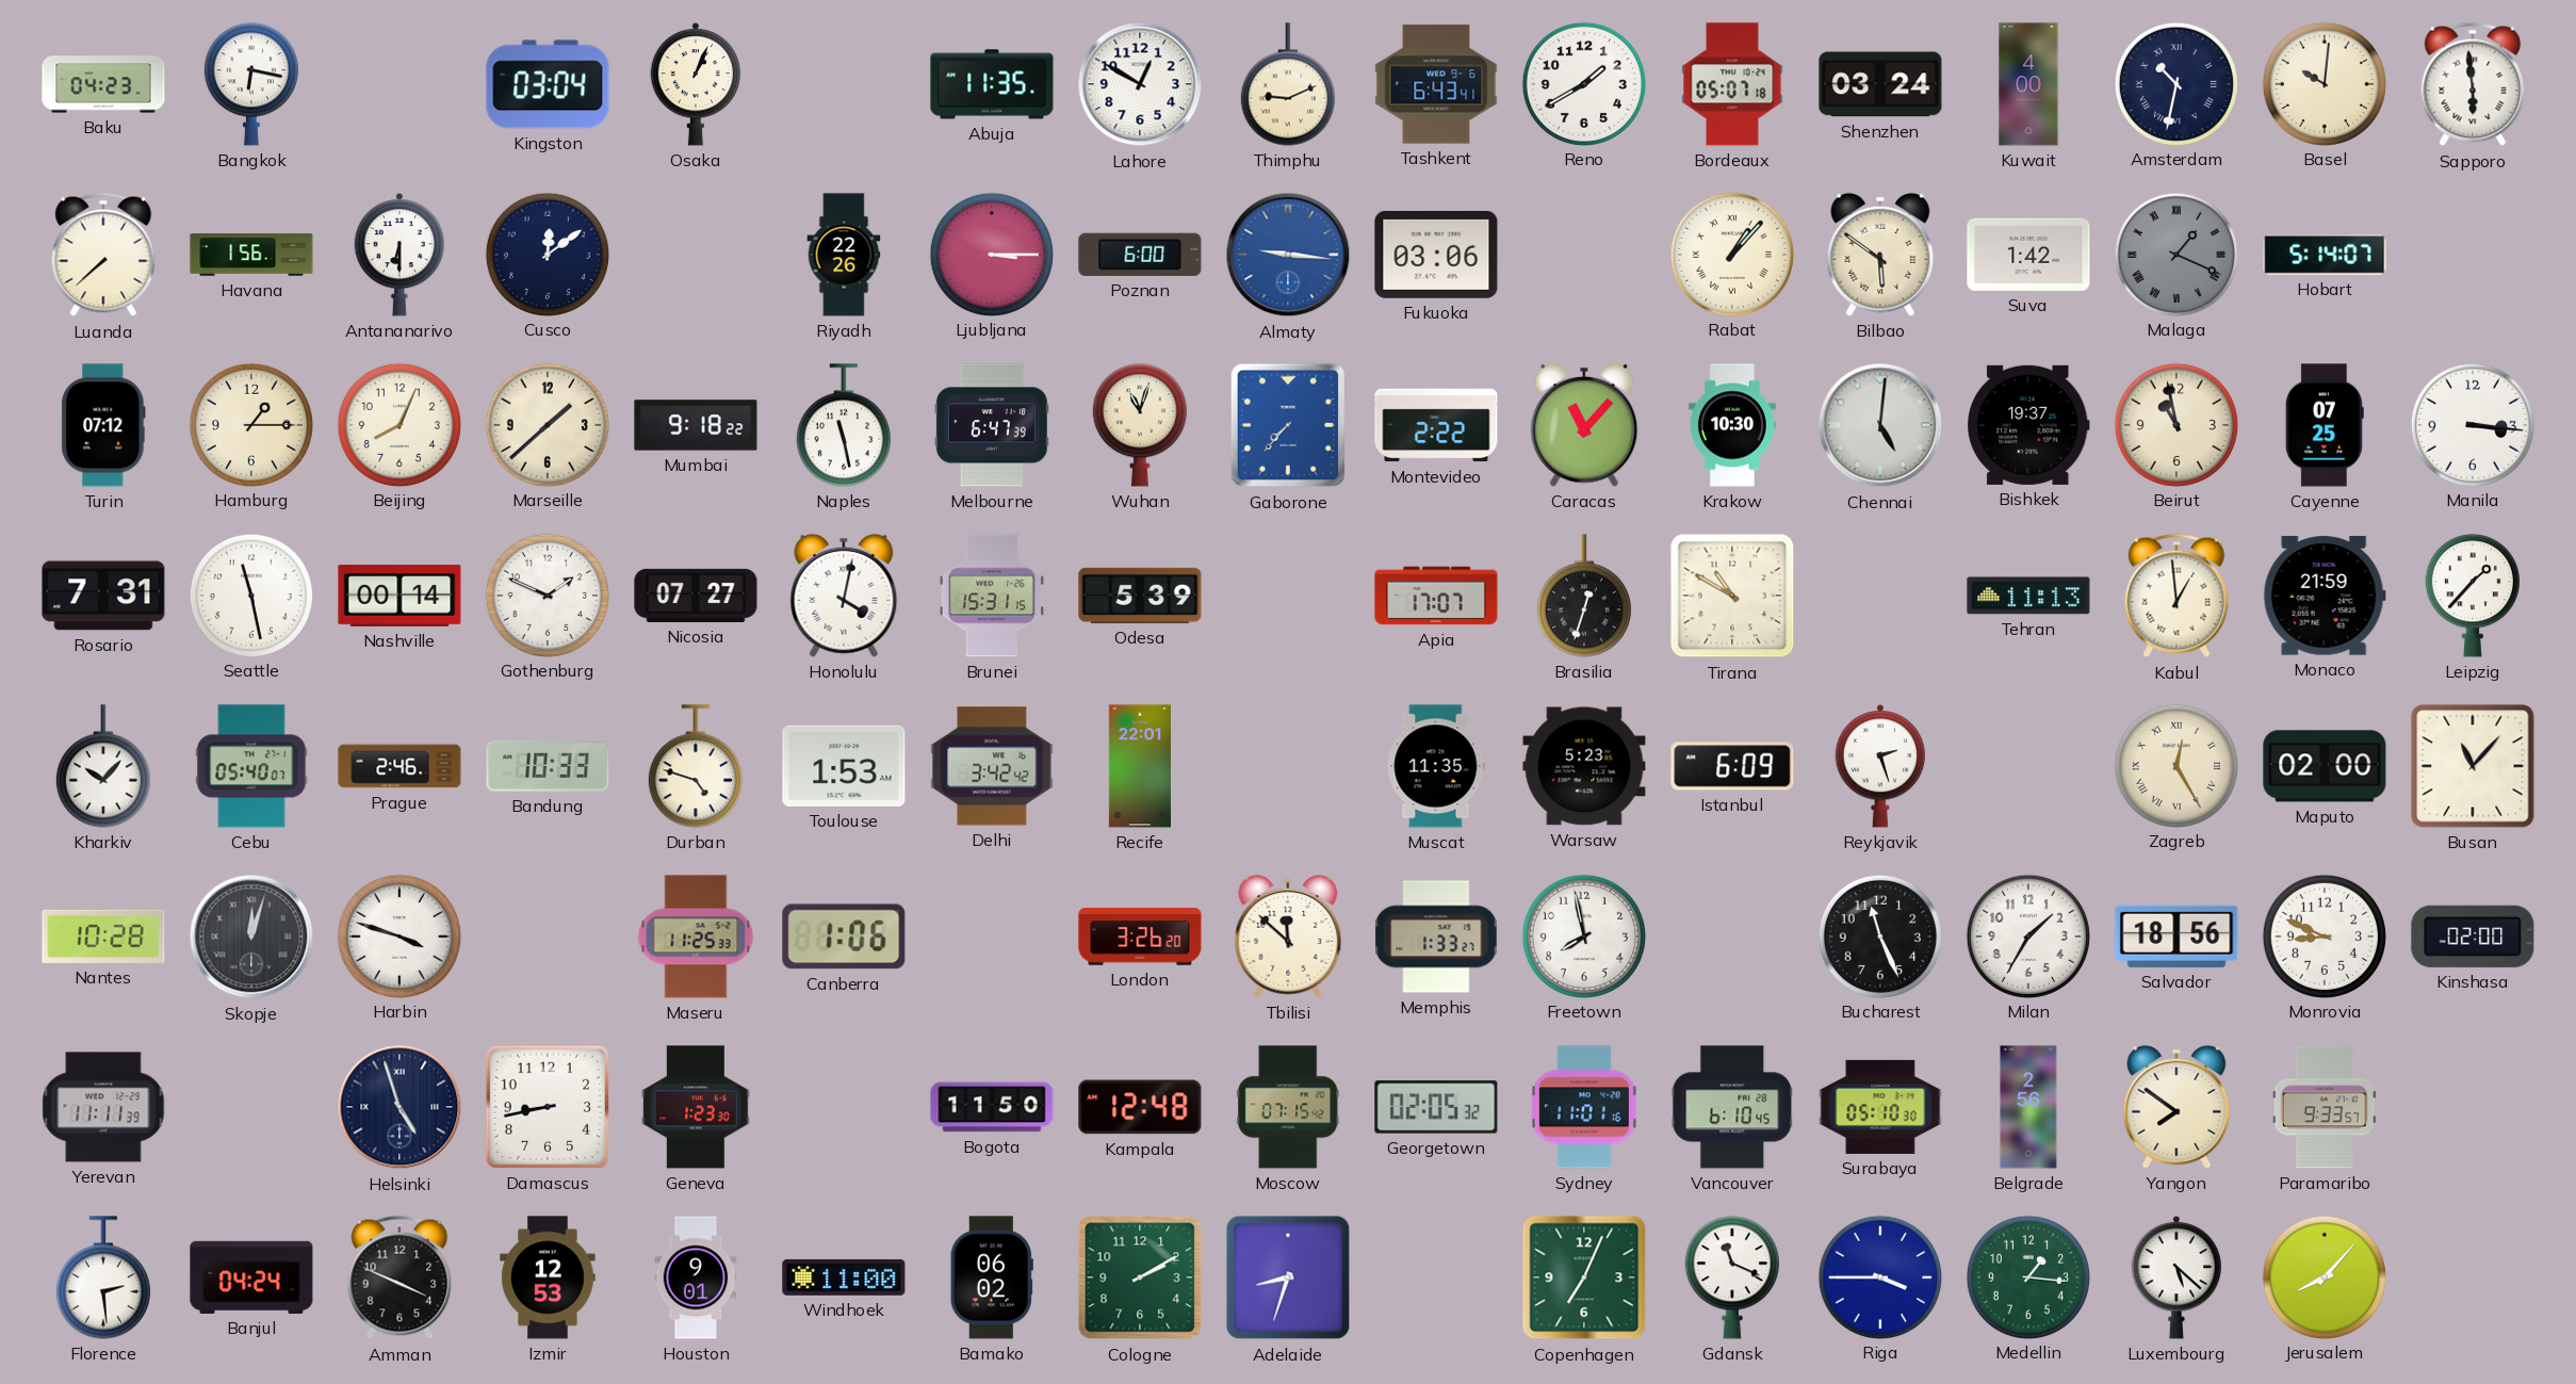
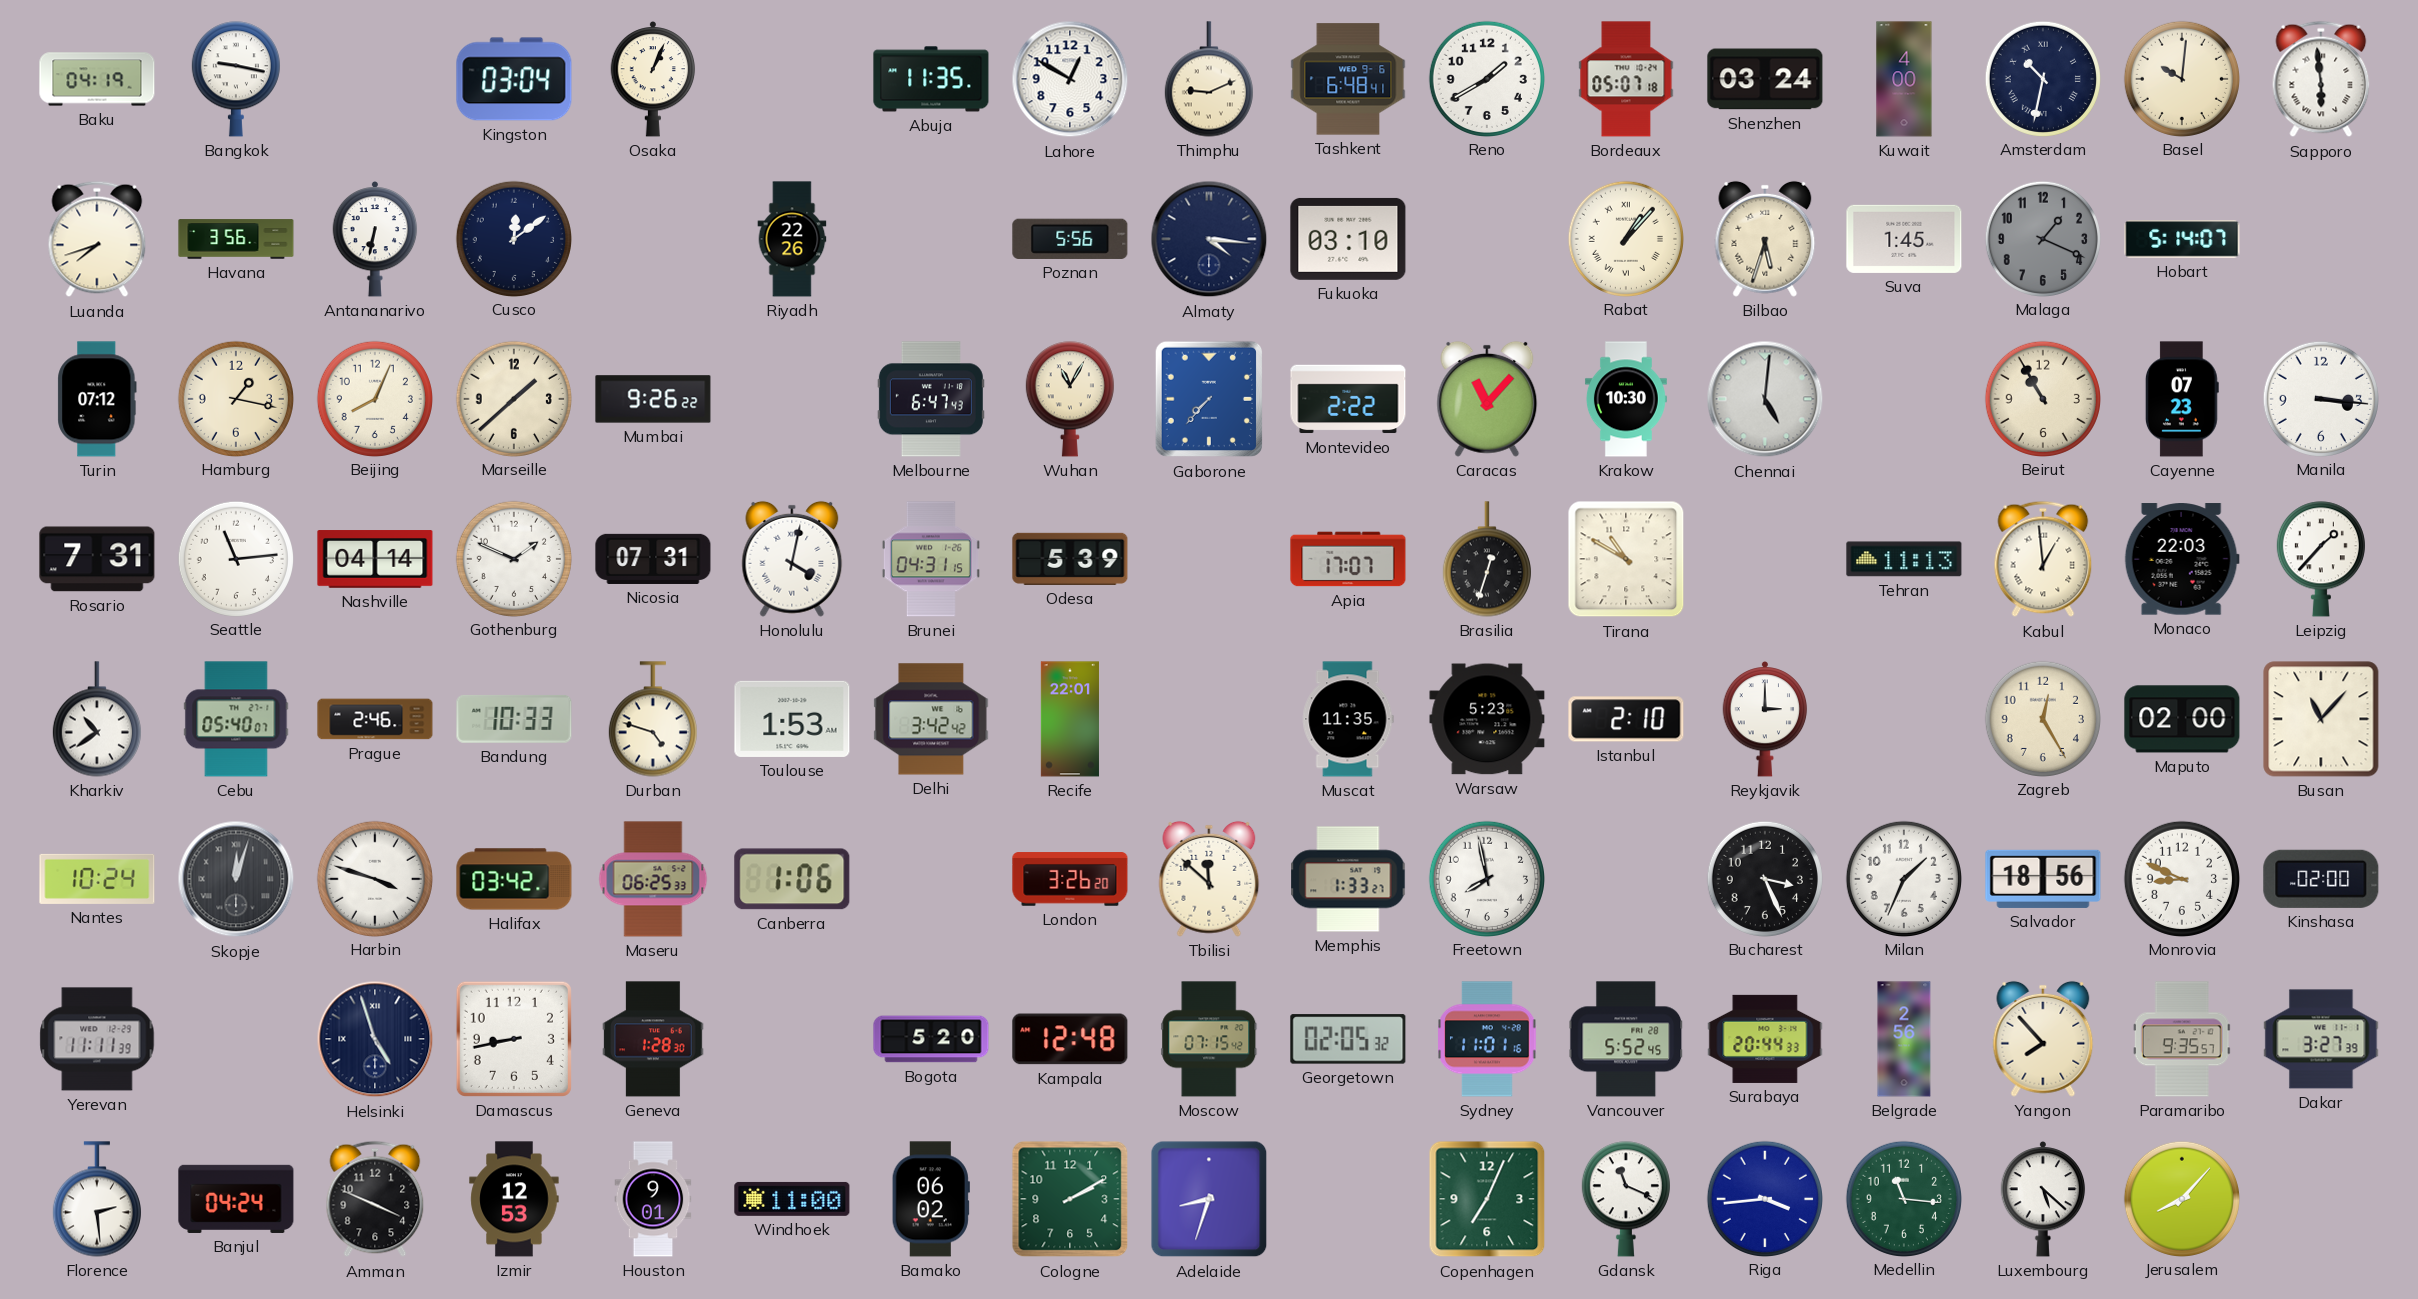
Baku: 04:23 -> 04:19 (97, 79)
Bangkok: 6:17 -> 9:17 (236, 79)
Tashkent: 6:43 -> 6:48 (1348, 79)
Luanda: 7:38 -> 7:42 (97, 239)
Havana: 1:56 -> 3:56 (236, 239)
Antananarivo: 6:30 -> 6:32 (375, 240)
Ljubljana: 3:15 -> none (991, 254)
Poznan: 6:00 -> 5:56 (1070, 239)
Almaty: 9:16 -> 4:16 (1209, 239)
Almaty dial: blue -> navy (1209, 239)
Fukuoka: 03:06 -> 03:10 (1348, 239)
Bilbao: 5:51 -> 5:33 (1765, 239)
Suva: 1:42 -> 1:45 (1904, 239)
Malaga numerals: Roman -> Arabic (2042, 238)
Hamburg: 1:15 -> 1:17 (235, 398)
Mumbai: 9:18 -> 9:26 (653, 399)
Naples: 11:28 -> none (844, 425)
Melbourne: 6:47:39 -> 6:47:43 (931, 399)
Wuhan: 11:03 -> 11:05 (1070, 399)
Bishkek: 19:37 -> none (2029, 425)
Beirut: 10:58 -> 10:55 (2042, 398)
Cayenne: 07:25 -> 07:23 (2182, 399)
Seattle: 11:28 -> 11:14 (235, 558)
Nashville: 00:14 -> 04:14 (375, 559)
Nicosia: 07:27 -> 07:31 (653, 559)
Brunei: 15:31 -> 04:31 (931, 559)
Monaco: 21:59 -> 22:03 (2182, 559)
Kharkiv: 10:07 -> 10:39 (97, 719)
Istanbul: 6:09 -> 2:10 (1626, 719)
Reykjavik: 2:27 -> 3:00 (1765, 720)
Zagreb numerals: Roman -> Arabic (2042, 718)
Nantes: 10:28 -> 10:24 (97, 879)
Halifax: none -> 03:42 (514, 879)
Maseru: 11:25 -> 06:25 (653, 879)
Bucharest: 11:26 -> 3:26 (1764, 878)
Milan: 1:35 -> 1:34 (1903, 878)
Geneva: 1:23 -> 1:28 (653, 1039)
Bogota: 11:50 -> 5:20 (931, 1039)
Vancouver: 6:10 -> 5:52 (1626, 1039)
Surabaya: 05:10 -> 20:44 (1765, 1039)
Yangon: 7:51 -> 7:53 (2043, 1039)
Paramaribo: 9:33 -> 9:35 (2182, 1039)
Dakar: none -> 3:27 (2321, 1039)
Riga: 3:45 -> 3:44 (1764, 1198)
Medellin: 1:16 -> 11:16 (1903, 1198)
